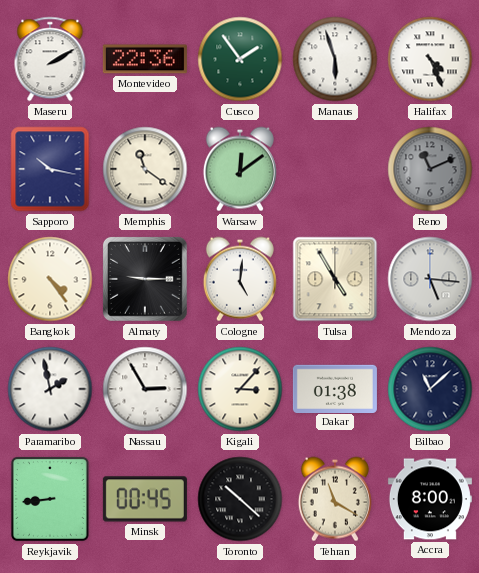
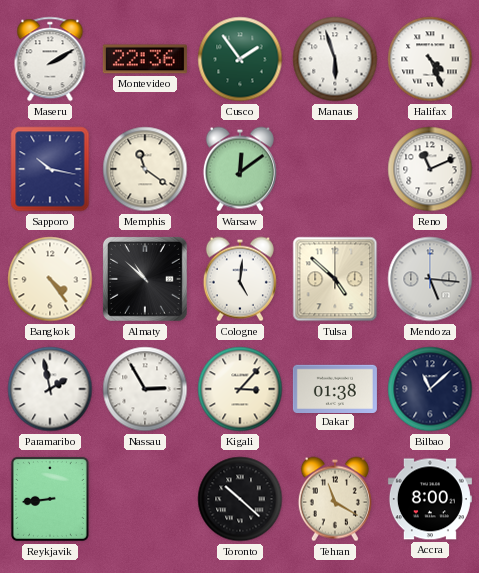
Reno dial: grey -> white (430, 169)
Almaty: 9:15 -> 10:52 (145, 279)
Tulsa: 4:55 -> 4:52 (335, 279)
Minsk: 00:45 -> none (145, 499)
